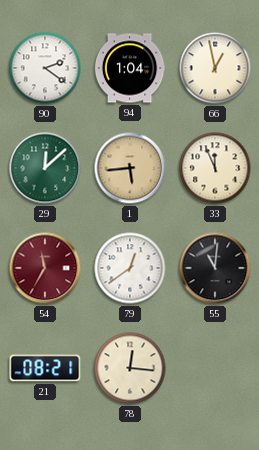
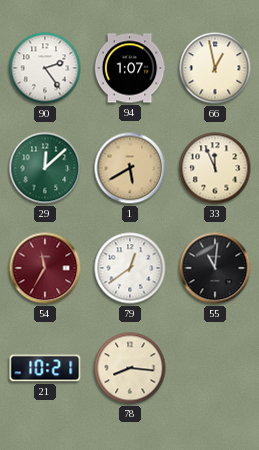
90: 2:21 -> 2:24 (45, 68)
94: 1:04 -> 1:07 (130, 68)
1: 5:44 -> 5:40 (130, 168)
21: 08:21 -> 10:21 (45, 368)
78: 12:16 -> 8:16 (130, 368)
